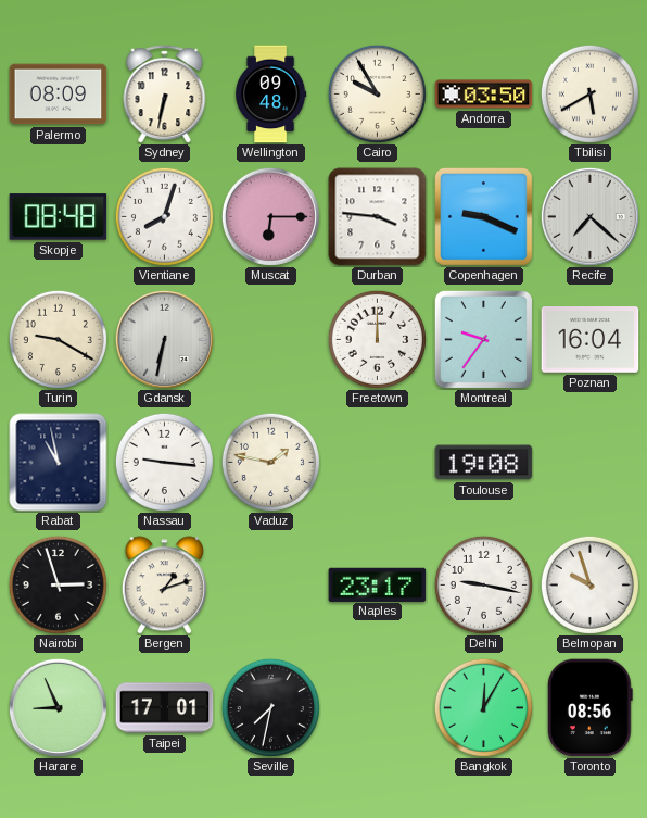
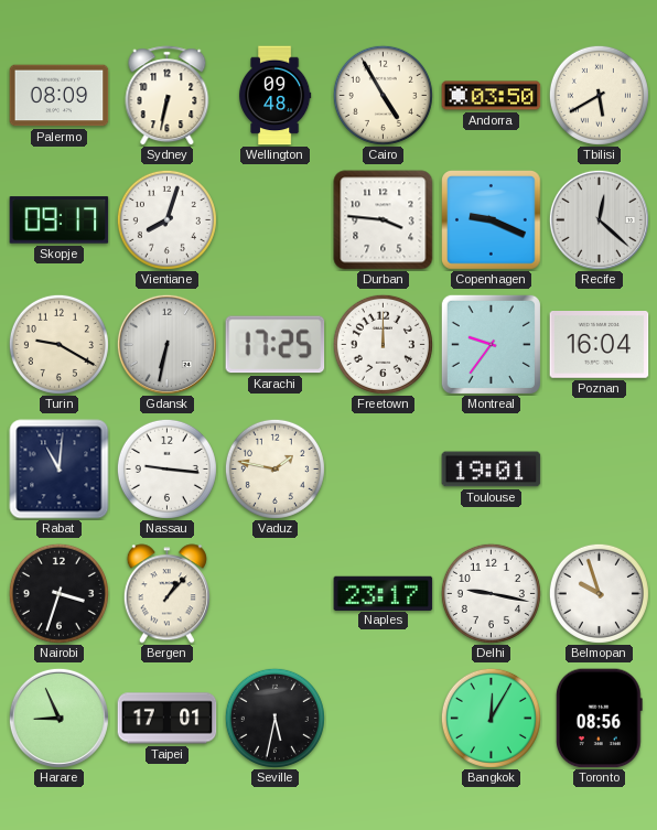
Cairo: 9:55 -> 4:55 (383, 95)
Skopje: 08:48 -> 09:17 (60, 220)
Muscat: 6:15 -> none (270, 216)
Recife: 7:22 -> 12:22 (599, 219)
Karachi: none -> 17:25 (276, 345)
Rabat: 10:58 -> 11:01 (60, 470)
Toulouse: 19:08 -> 19:01 (492, 470)
Nairobi: 2:57 -> 3:33 (58, 593)
Bergen: 1:12 -> 1:07 (166, 594)
Seville: 7:32 -> 5:32 (274, 718)
